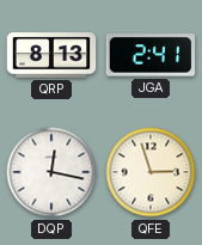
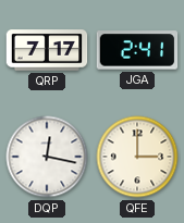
QRP: 8:13 -> 7:17 (47, 50)
QFE: 2:57 -> 3:00 (137, 157)
